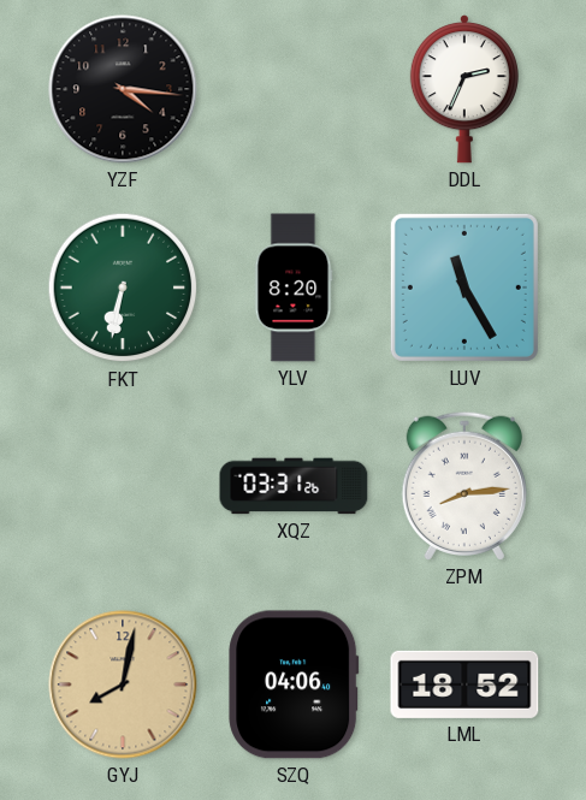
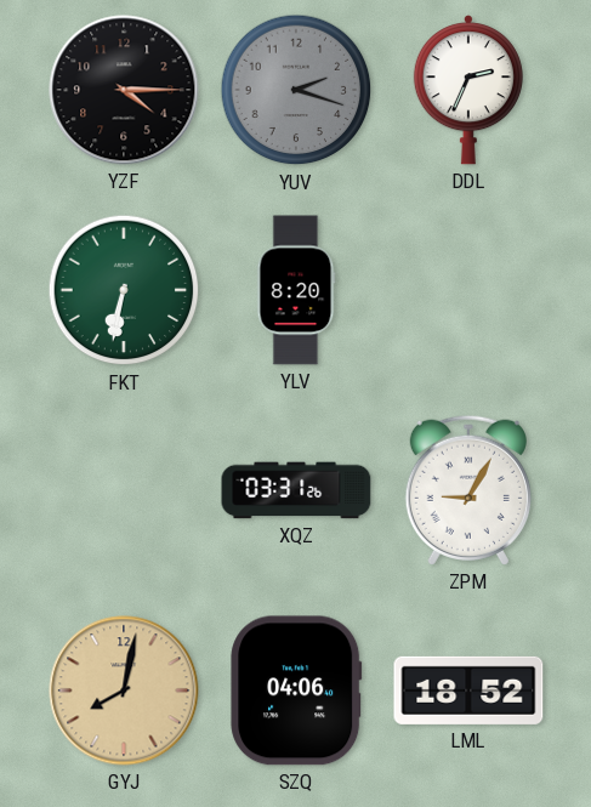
YZF: 4:16 -> 4:15 (124, 90)
YUV: none -> 2:18 (296, 90)
LUV: 11:25 -> none (464, 288)
ZPM: 8:14 -> 9:05 (468, 490)
